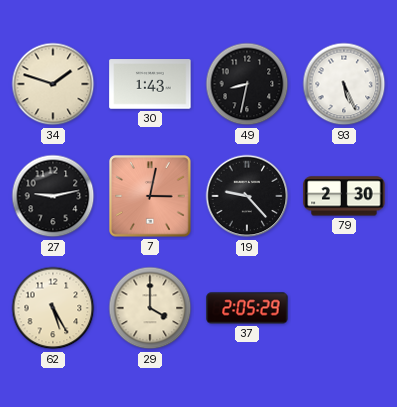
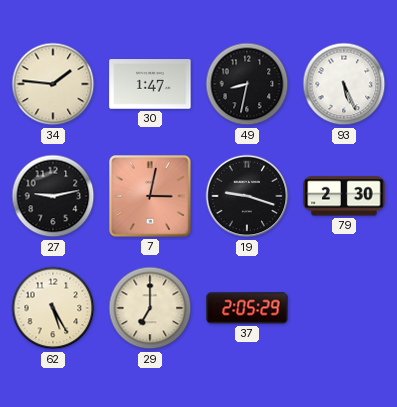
34: 1:48 -> 1:46 (53, 84)
30: 1:43 -> 1:47 (150, 84)
19: 9:23 -> 9:18 (247, 196)
29: 4:00 -> 7:00 (150, 308)
